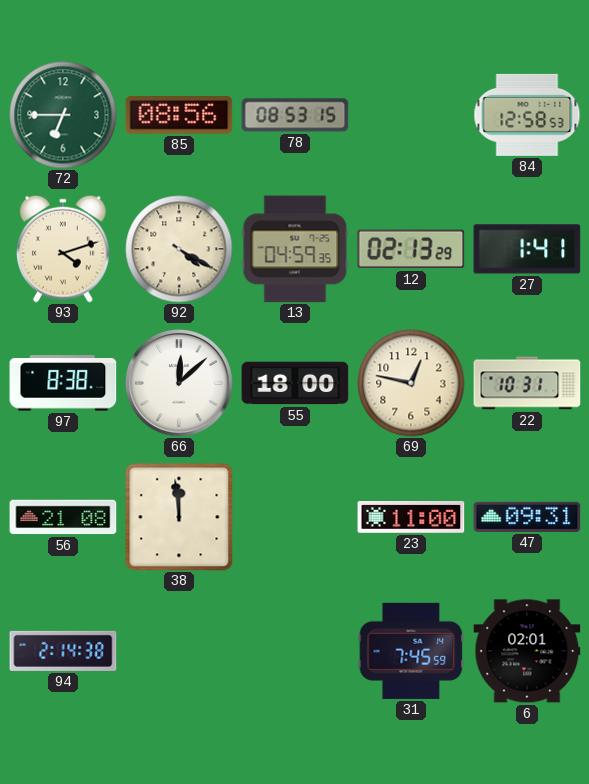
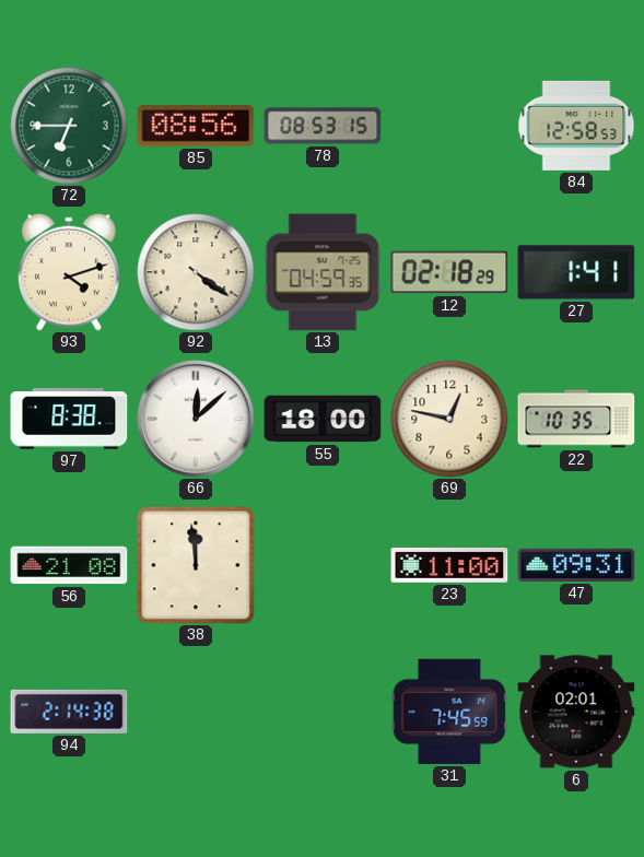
92: 4:20 -> 4:21 (196, 272)
12: 02:13 -> 02:18 (449, 272)
22: 10:31 -> 10:35 (576, 419)
